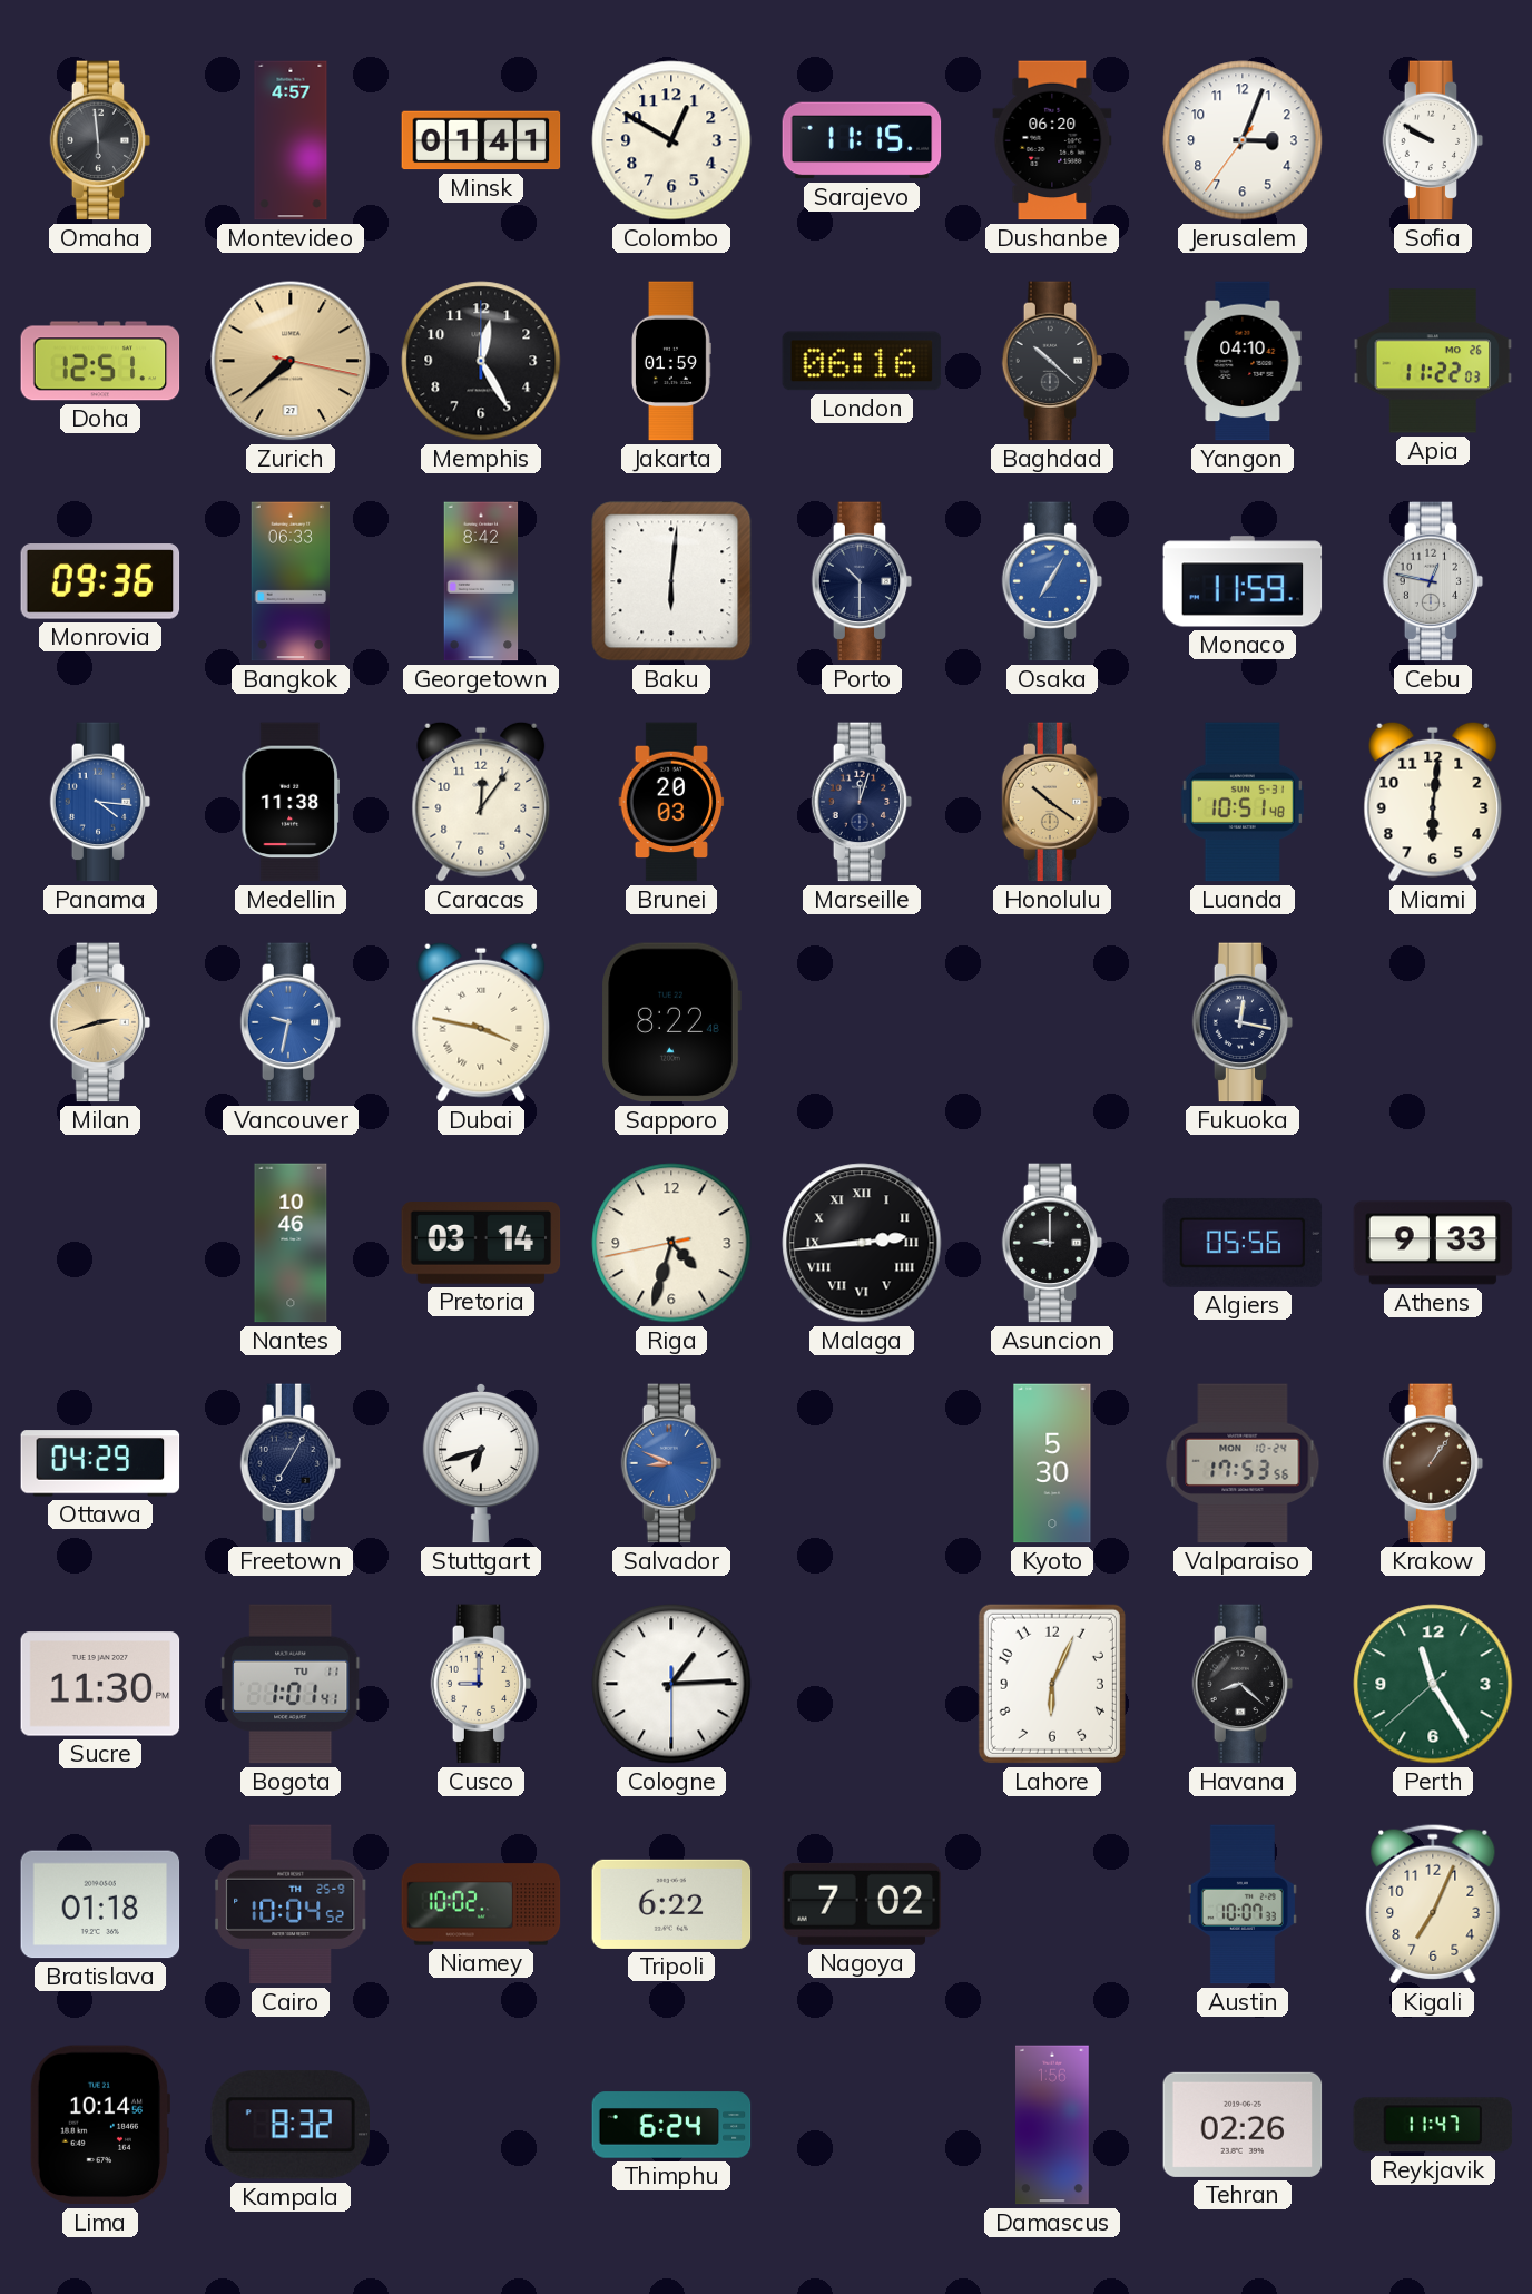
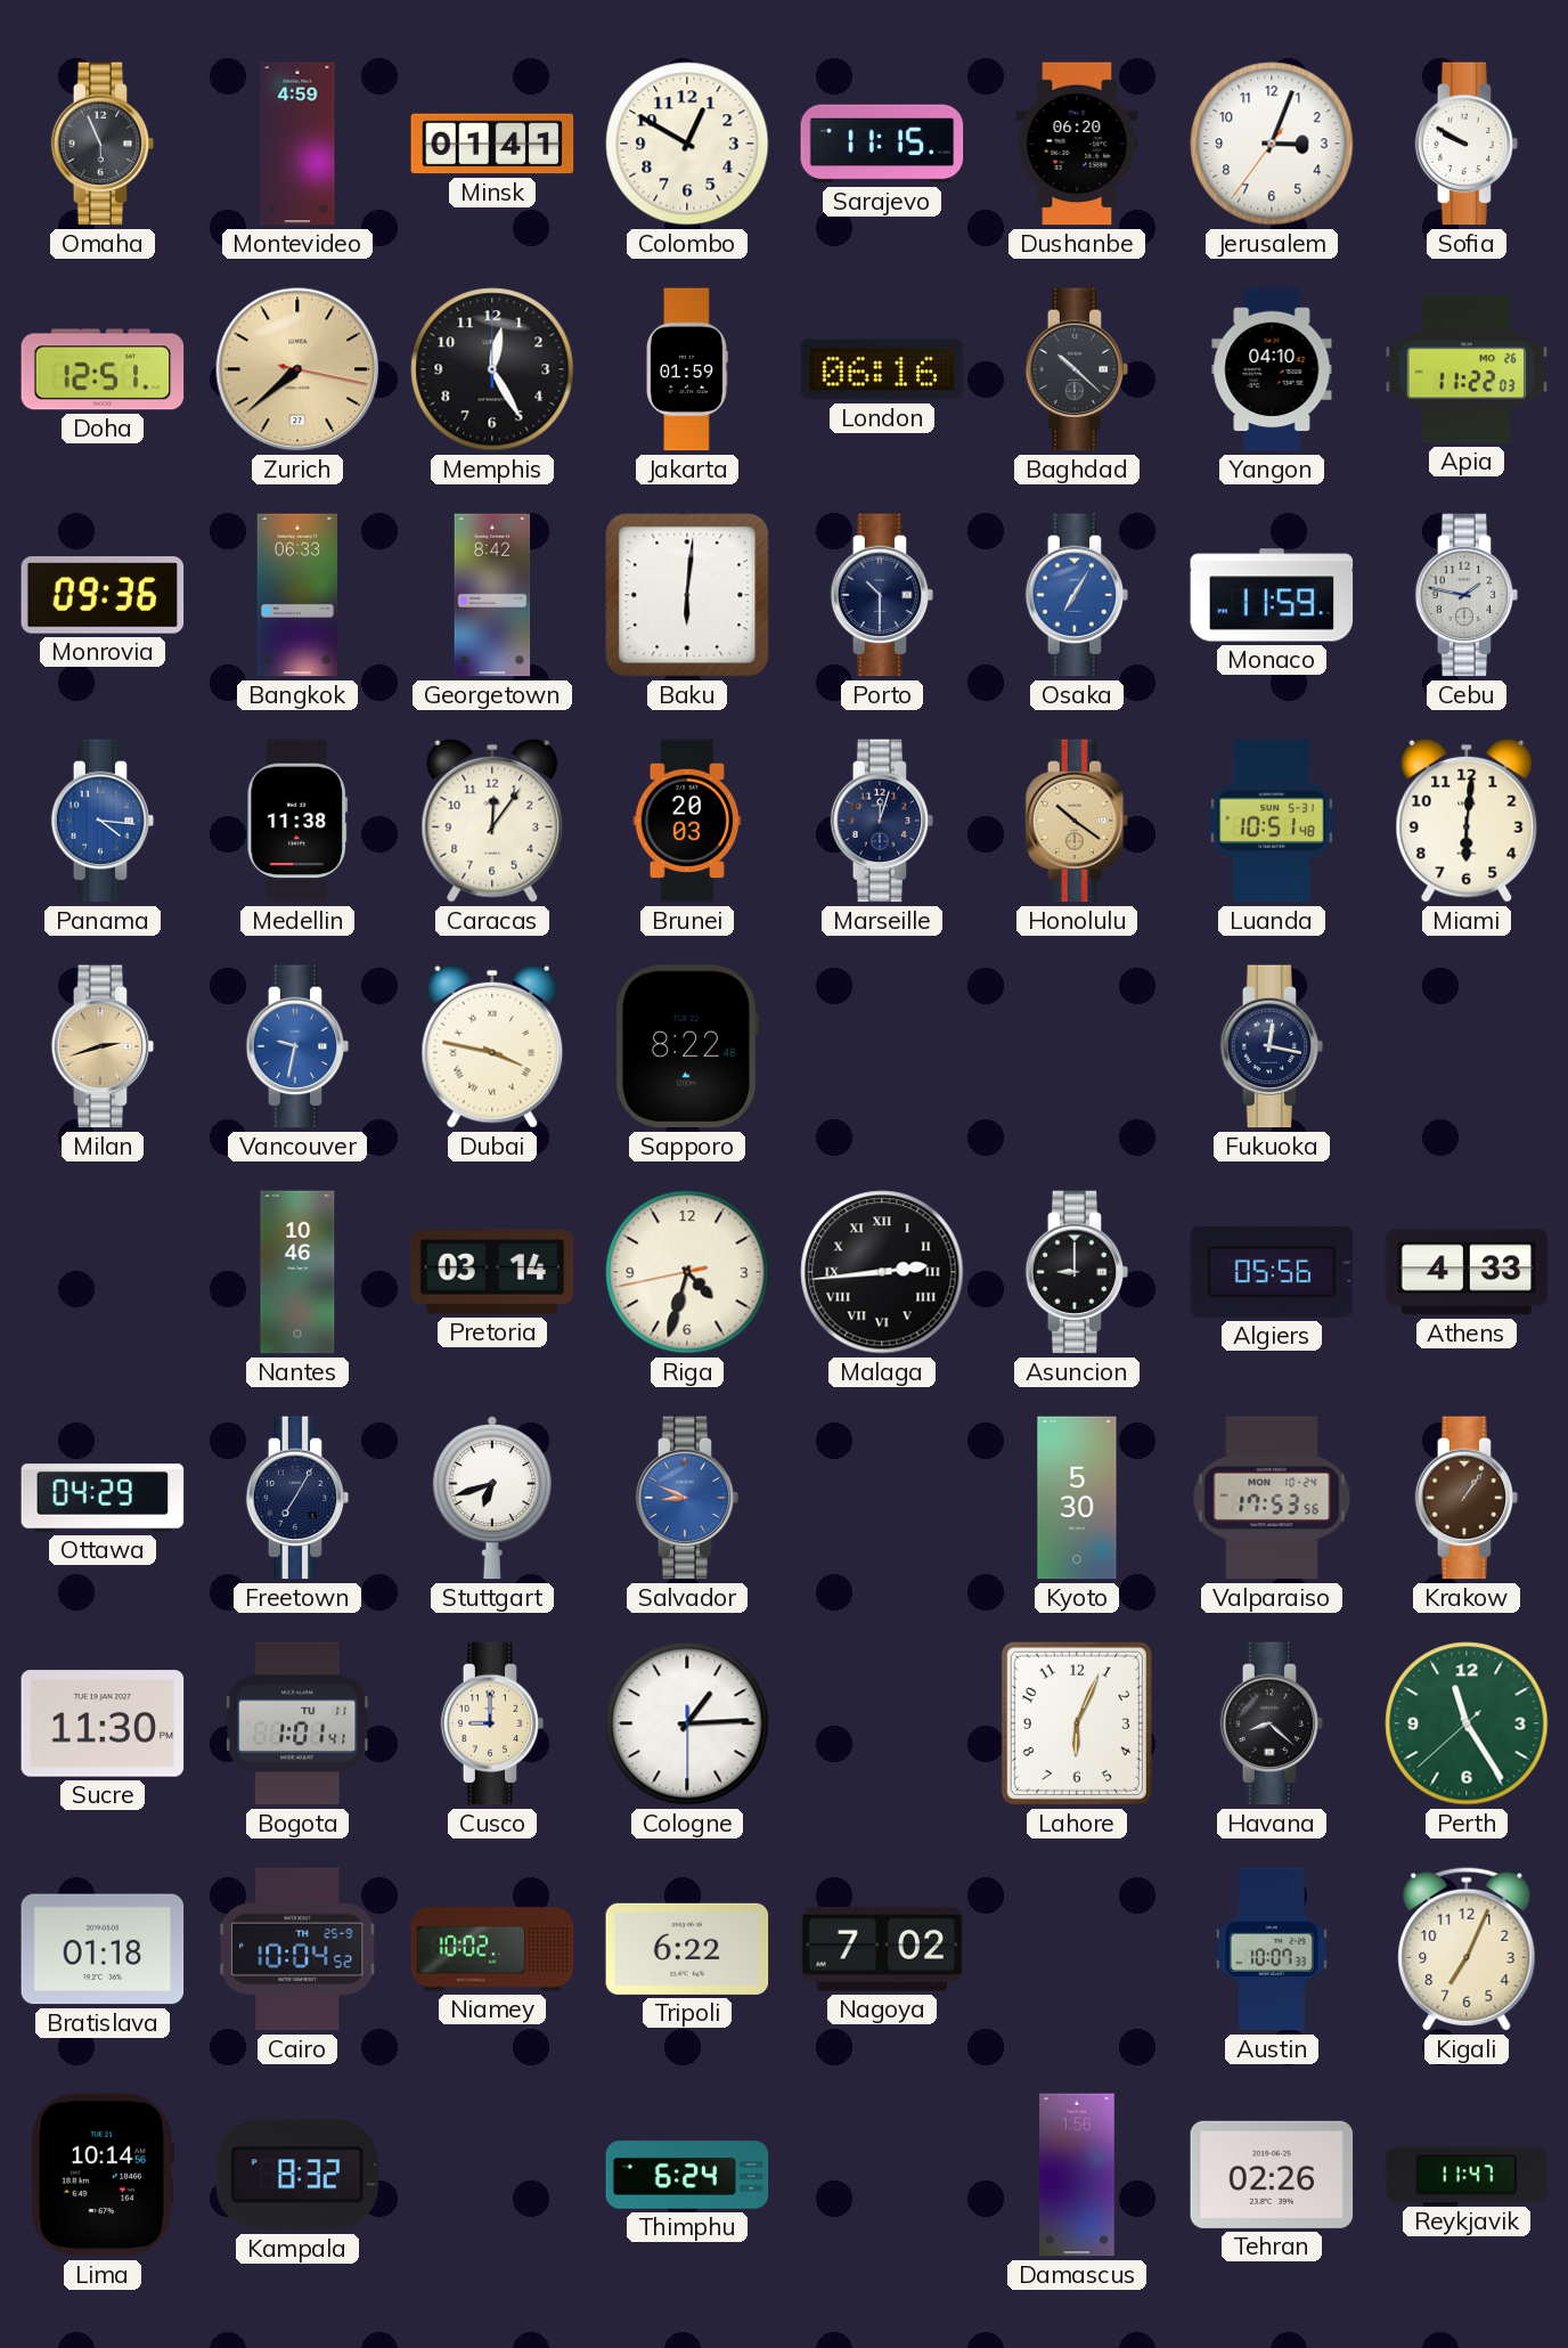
Omaha: 5:59 -> 5:56 (103, 144)
Montevideo: 4:57 -> 4:59 (297, 144)
Cebu: 12:47 -> 1:47 (1467, 595)
Athens: 9:33 -> 4:33 (1467, 1272)
